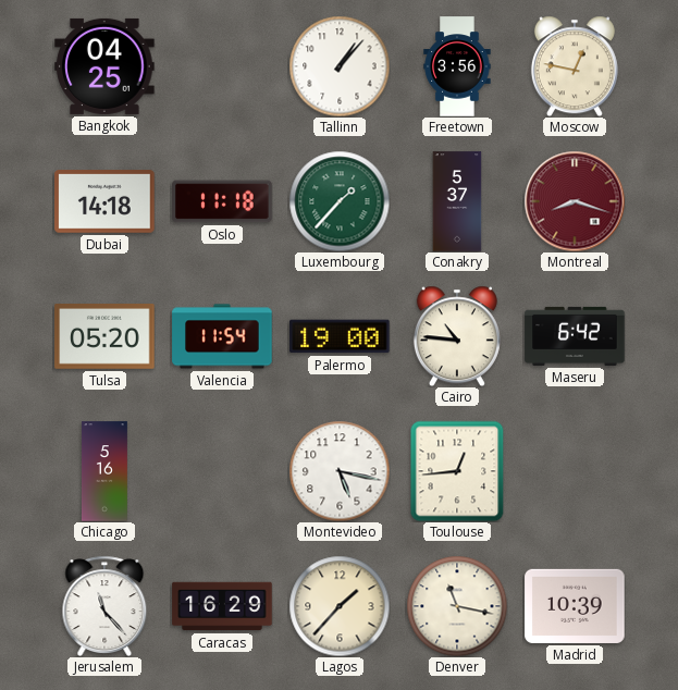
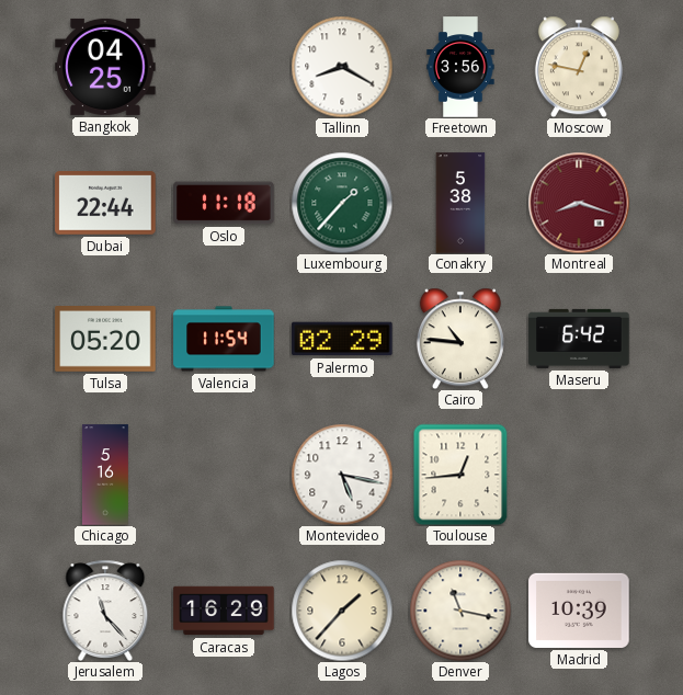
Tallinn: 1:07 -> 8:20 (342, 67)
Dubai: 14:18 -> 22:44 (105, 203)
Conakry: 5:37 -> 5:38 (460, 203)
Palermo: 19:00 -> 02:29 (342, 339)
